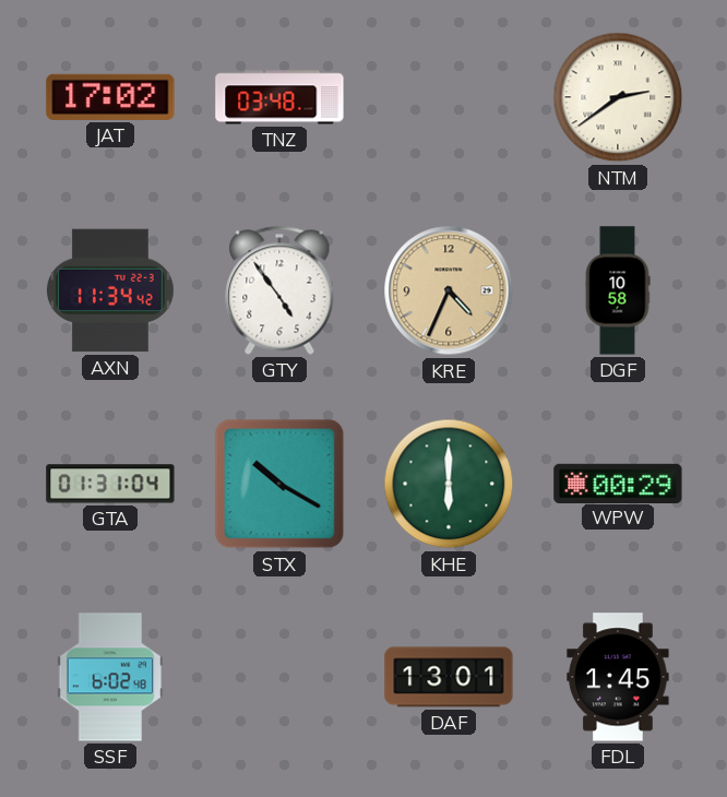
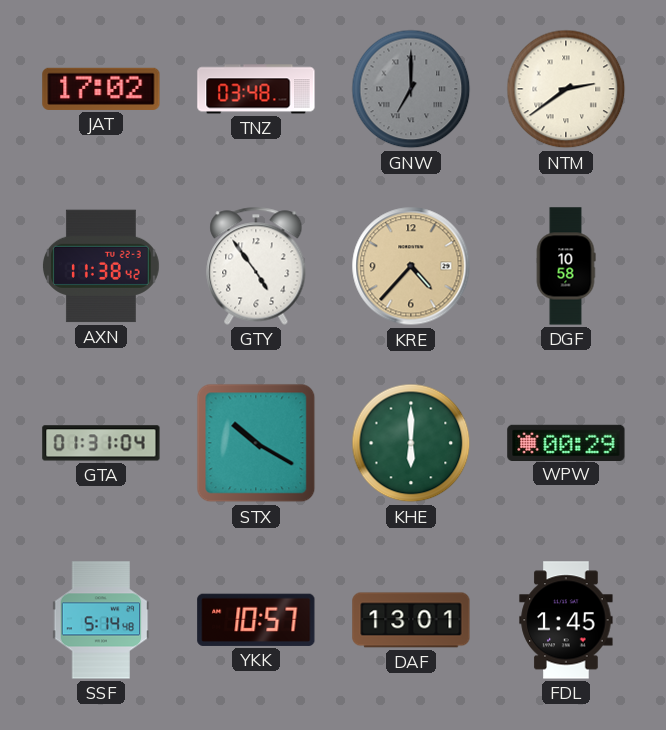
GNW: none -> 7:00 (411, 89)
AXN: 11:34 -> 11:38 (101, 266)
KRE: 4:34 -> 4:37 (411, 266)
SSF: 6:02 -> 5:14 (101, 620)
YKK: none -> 10:57 (256, 620)
